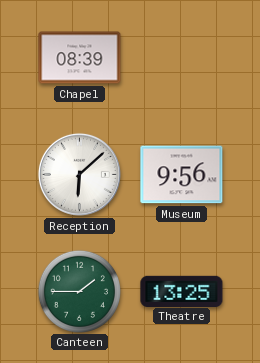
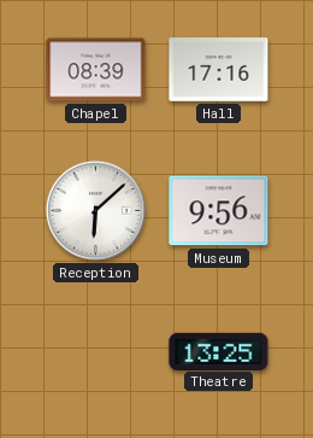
Hall: none -> 17:16 (219, 70)
Canteen: 1:45 -> none (79, 291)
